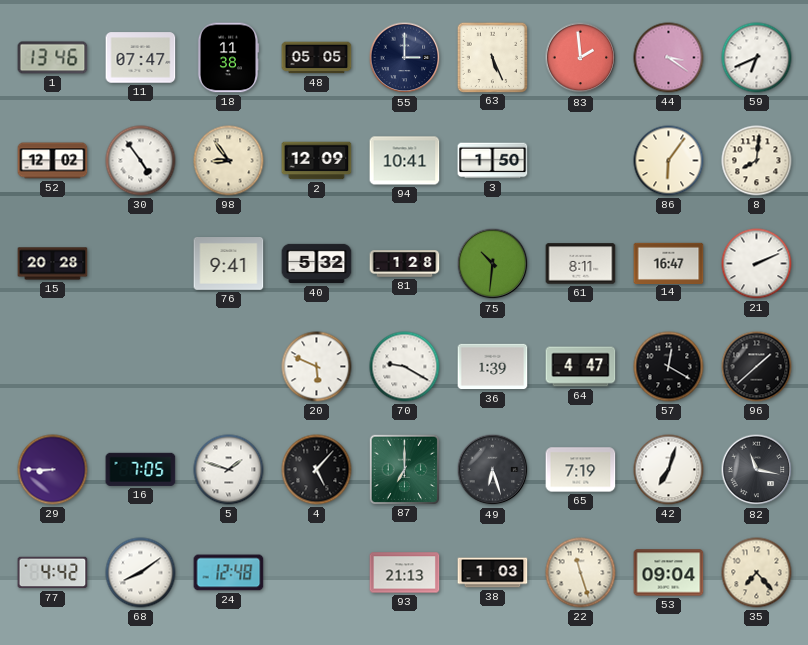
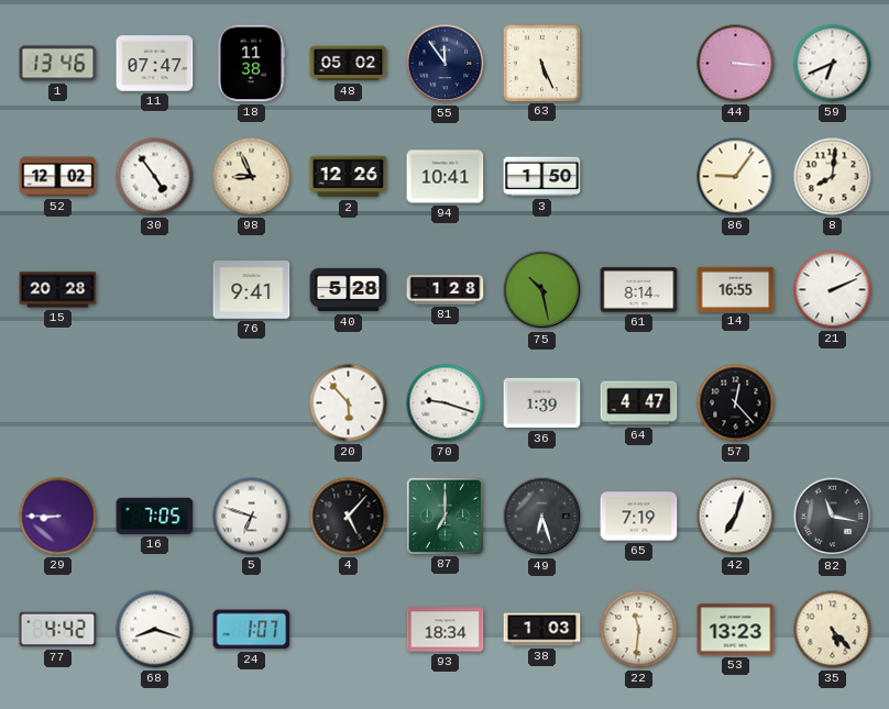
48: 05:05 -> 05:02 (349, 64)
55: 3:00 -> 11:54 (446, 64)
83: 1:59 -> none (581, 58)
44: 3:21 -> 3:16 (736, 64)
98: 8:54 -> 8:56 (252, 177)
2: 12:09 -> 12:26 (349, 177)
86: 6:06 -> 9:06 (736, 177)
40: 5:32 -> 5:28 (349, 290)
75: 10:31 -> 10:28 (542, 290)
61: 8:11 -> 8:14 (639, 290)
14: 16:47 -> 16:55 (736, 289)
20: 5:49 -> 5:53 (349, 403)
70: 9:20 -> 9:18 (446, 403)
57: 12:20 -> 12:23 (736, 403)
96: 1:38 -> none (757, 367)
5: 1:48 -> 6:48 (252, 517)
68: 8:09 -> 8:18 (155, 630)
24: 12:48 -> 1:07 (252, 630)
93: 21:13 -> 18:34 (446, 630)
22: 11:27 -> 11:31 (639, 630)
53: 09:04 -> 13:23 (736, 630)
35: 7:23 -> 5:23 (833, 630)
